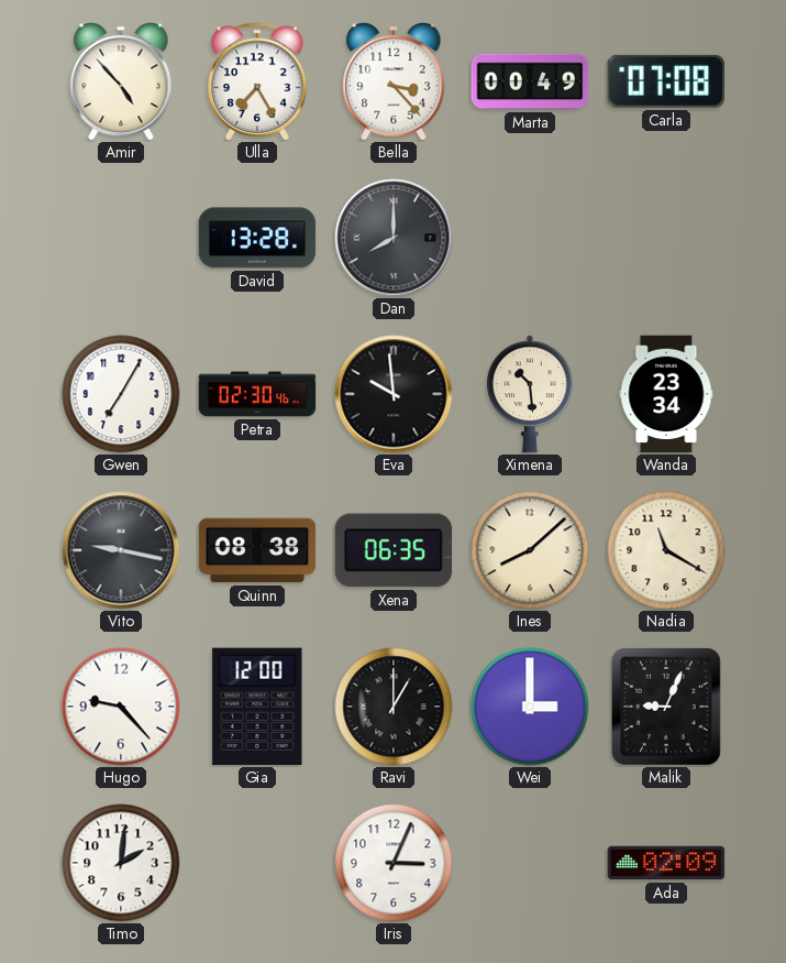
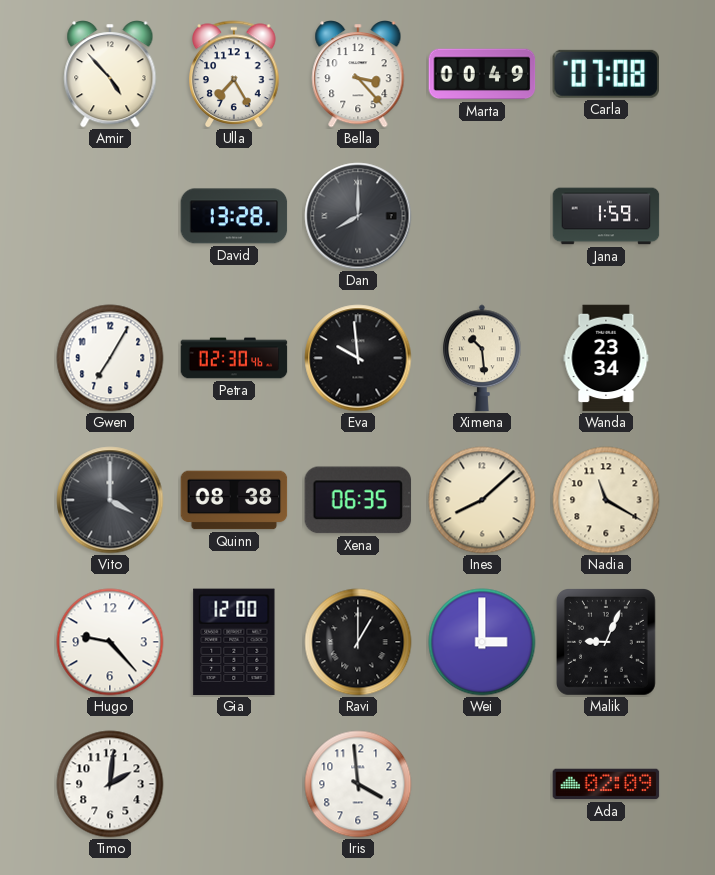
Jana: none -> 1:59 (606, 216)
Vito: 9:17 -> 4:00 (110, 500)
Iris: 3:04 -> 3:59 (358, 784)
